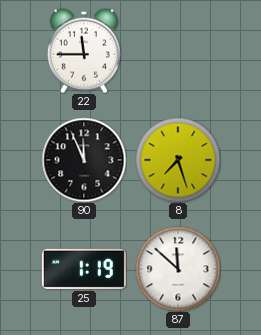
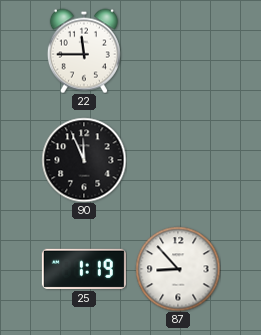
8: 7:27 -> none (178, 160)
87: 11:52 -> 8:53 (178, 269)
